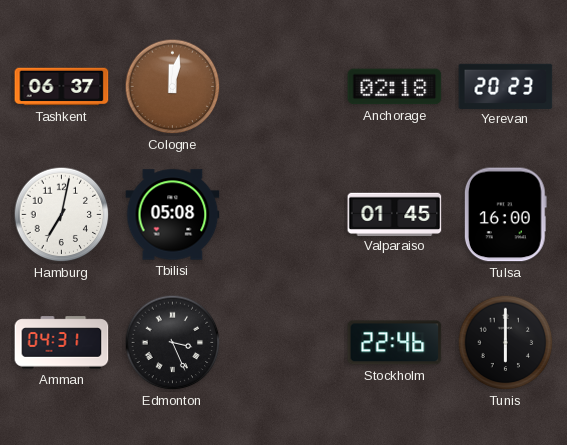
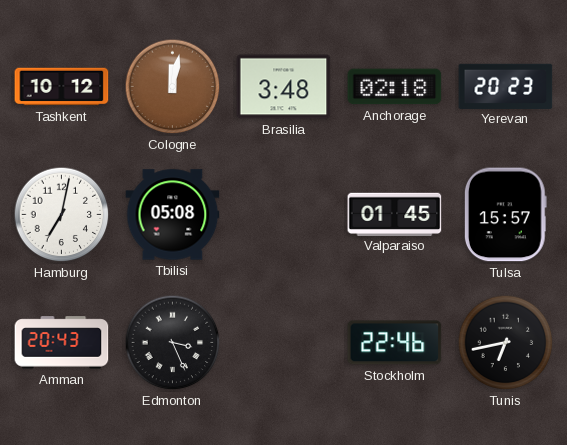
Tashkent: 06:37 -> 10:12 (62, 87)
Brasilia: none -> 3:48 (284, 87)
Tulsa: 16:00 -> 15:57 (505, 215)
Amman: 04:31 -> 20:43 (62, 343)
Tunis: 6:00 -> 6:43 (506, 343)
